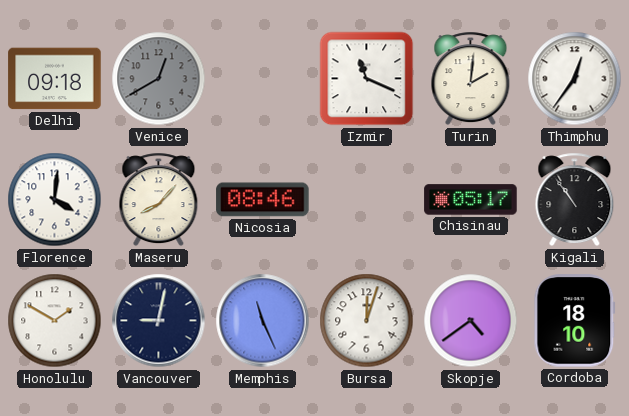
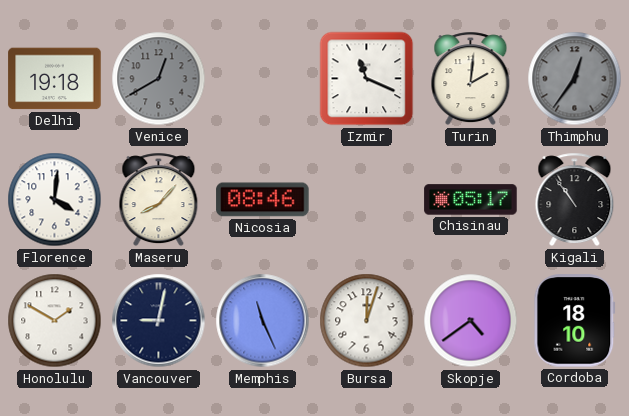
Delhi: 09:18 -> 19:18 (55, 79)
Thimphu dial: white -> grey (575, 79)
